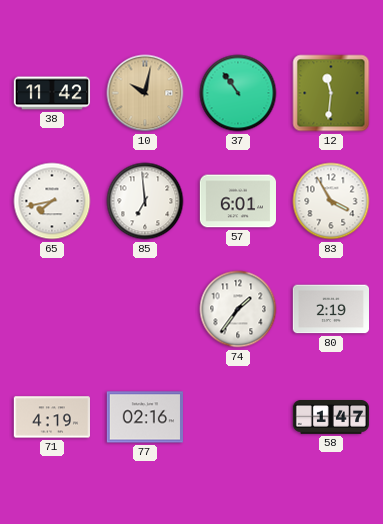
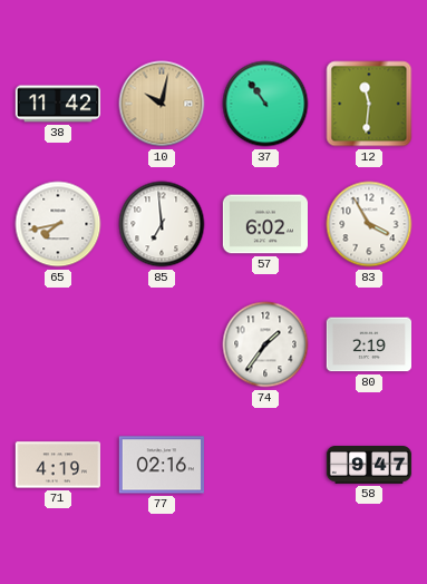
57: 6:01 -> 6:02 (264, 224)
58: 1:47 -> 9:47 (369, 465)
